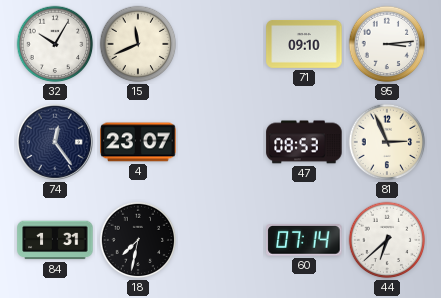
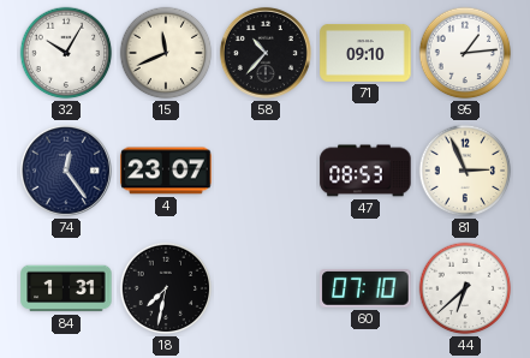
58: none -> 10:37 (266, 53)
95: 3:14 -> 1:14 (465, 53)
60: 07:14 -> 07:10 (365, 290)
